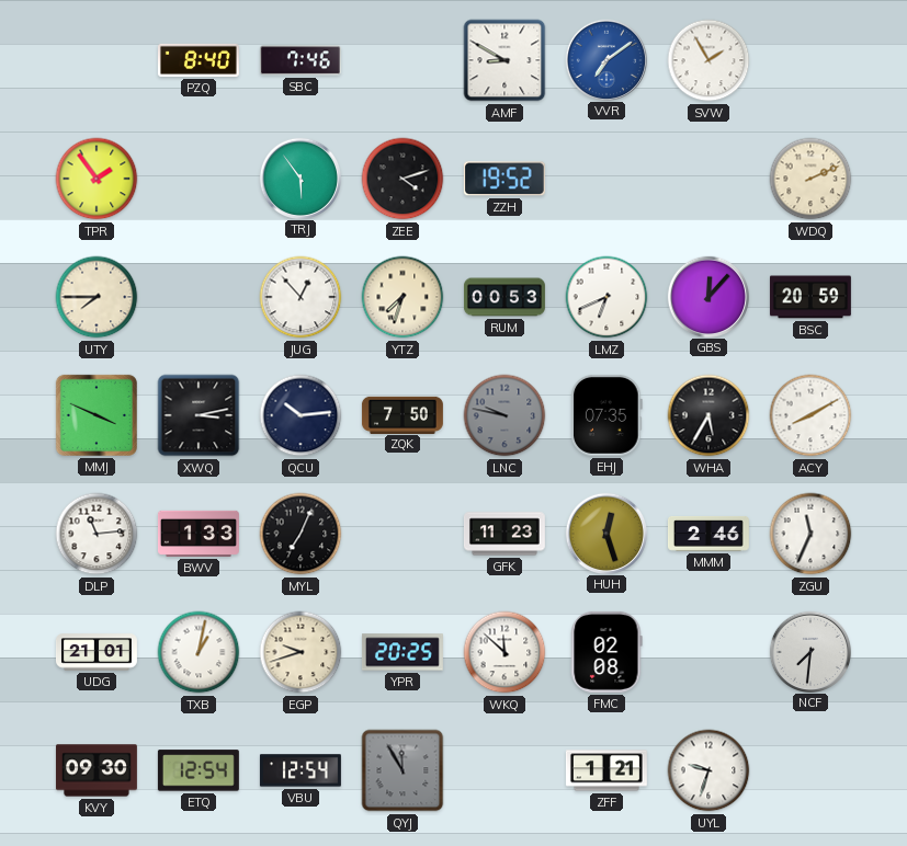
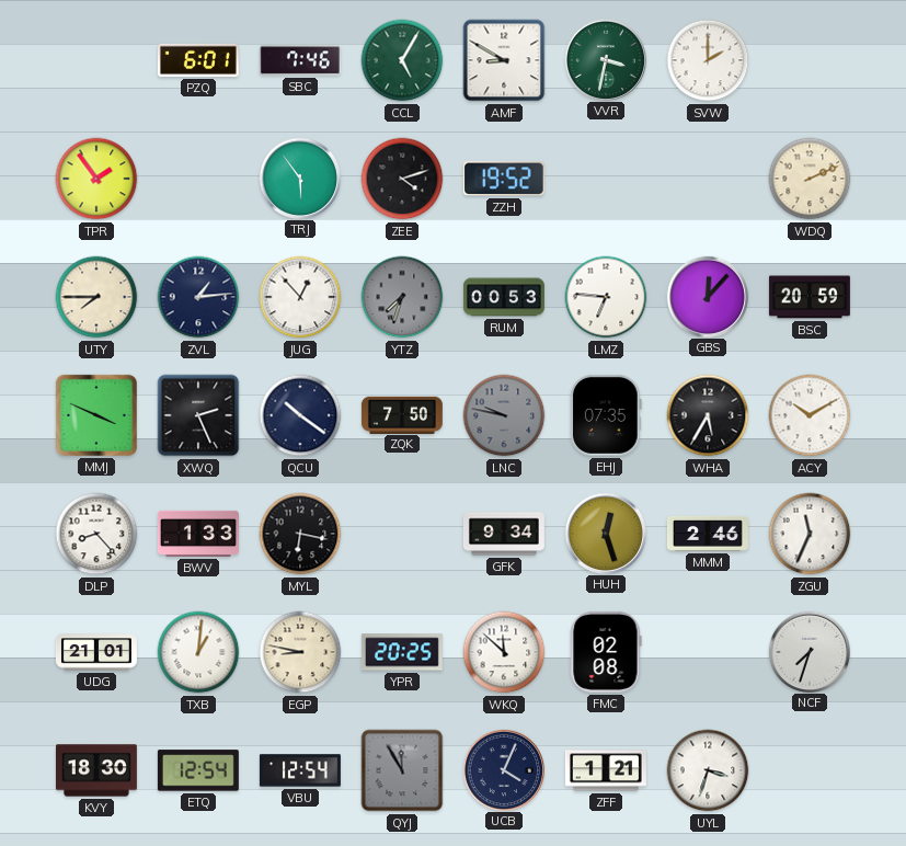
PZQ: 8:40 -> 6:01 (198, 60)
CCL: none -> 5:05 (402, 60)
VVR: 7:09 -> 3:32 (605, 59)
VVR dial: blue -> green (605, 59)
SVW: 1:55 -> 2:00 (708, 60)
ZVL: none -> 1:14 (198, 297)
YTZ dial: cream -> grey (402, 297)
LMZ: 6:41 -> 6:46 (606, 297)
XWQ: 3:13 -> 2:26 (198, 415)
QCU: 10:14 -> 10:21 (300, 415)
ACY: 8:10 -> 10:10 (810, 415)
DLP: 11:14 -> 8:23 (96, 534)
MYL: 7:04 -> 6:17 (300, 534)
GFK: 11:23 -> 9:34 (504, 534)
TXB: 1:02 -> 1:01 (198, 652)
EGP: 9:42 -> 8:47 (300, 652)
NCF: 7:31 -> 7:33 (808, 651)
KVY: 09:30 -> 18:30 (96, 770)
UCB: none -> 4:04 (503, 769)
UYL: 9:33 -> 3:33 (708, 770)
